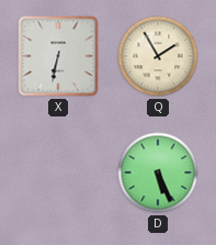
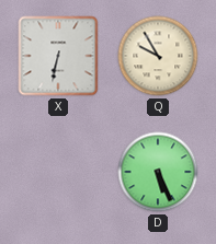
Q: 1:55 -> 9:55 (158, 56)
